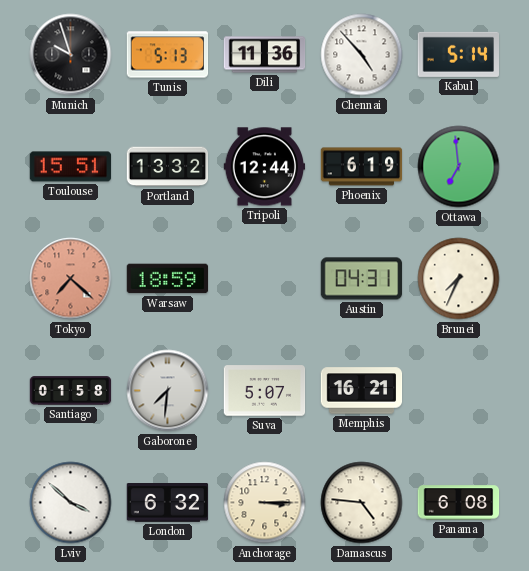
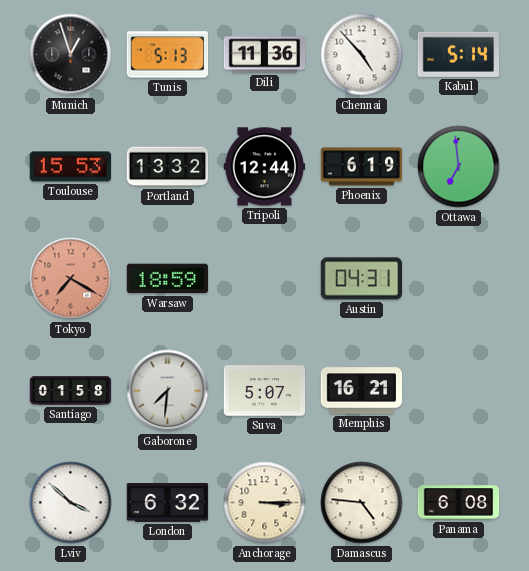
Munich: 9:57 -> 12:57 (71, 55)
Toulouse: 15:51 -> 15:53 (71, 167)
Tokyo: 7:22 -> 7:20 (71, 279)
Brunei: 7:34 -> none (459, 279)
